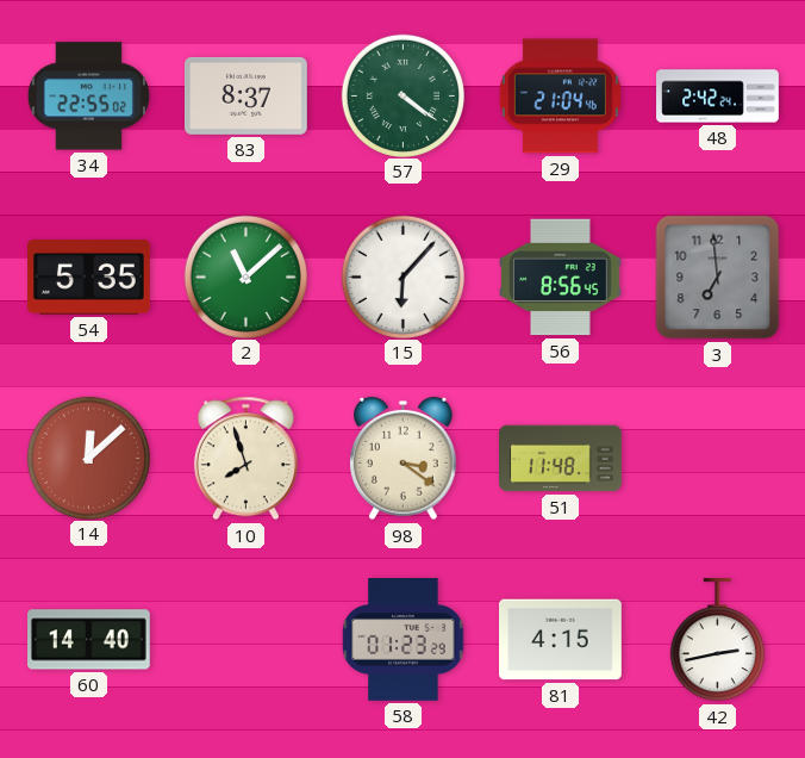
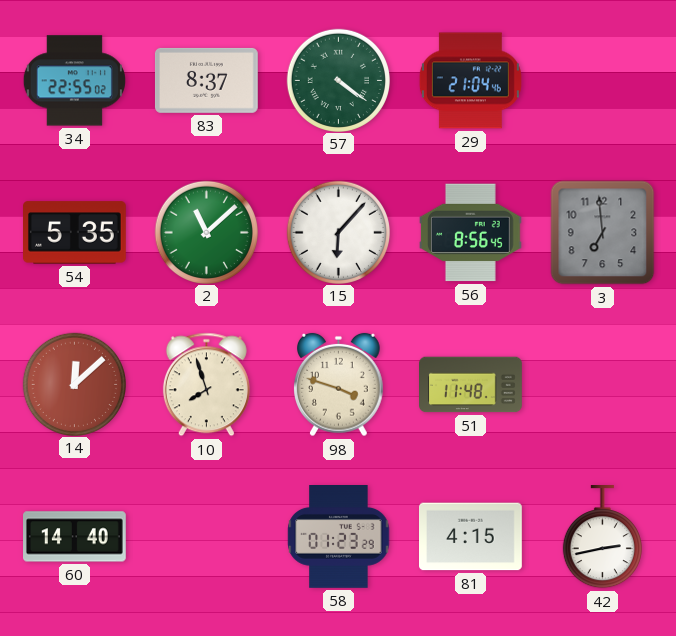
48: 2:42 -> none (718, 97)
98: 3:21 -> 3:48 (339, 385)
